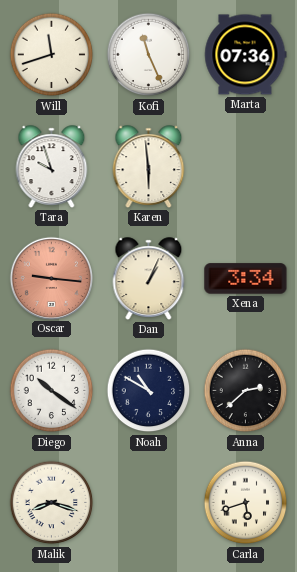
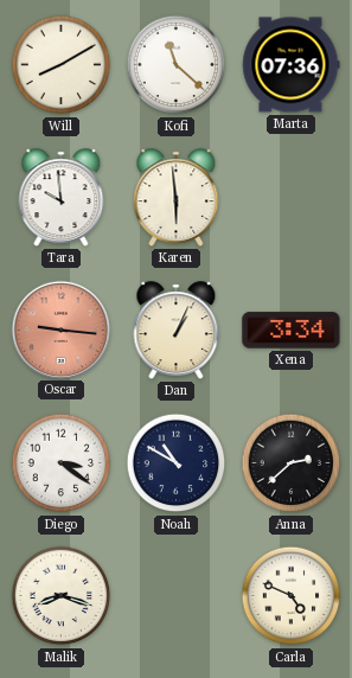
Will: 11:42 -> 8:10 (62, 65)
Kofi: 11:26 -> 11:22 (177, 65)
Tara: 9:57 -> 9:59 (62, 198)
Diego: 10:21 -> 3:21 (62, 463)
Carla: 5:42 -> 4:49 (292, 596)
